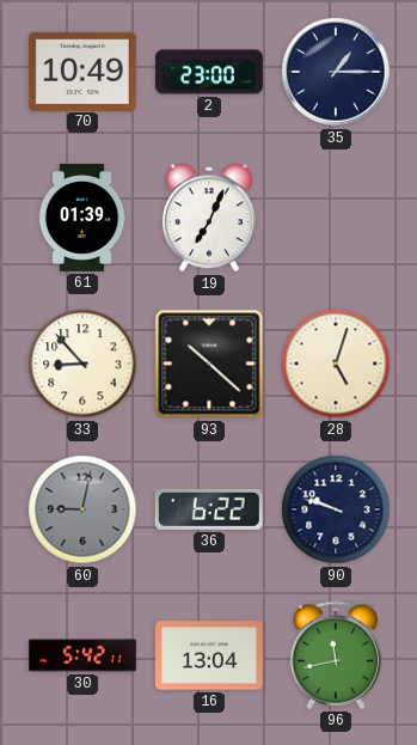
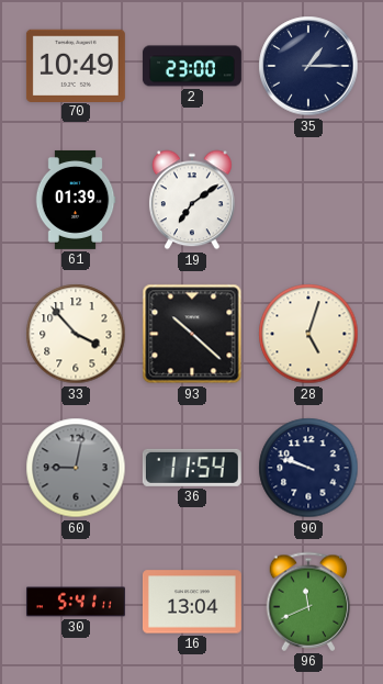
19: 7:04 -> 7:09 (192, 200)
33: 8:53 -> 3:53 (76, 334)
36: 6:22 -> 11:54 (192, 468)
30: 5:42 -> 5:41 (76, 602)
96: 11:43 -> 11:41 (308, 602)
